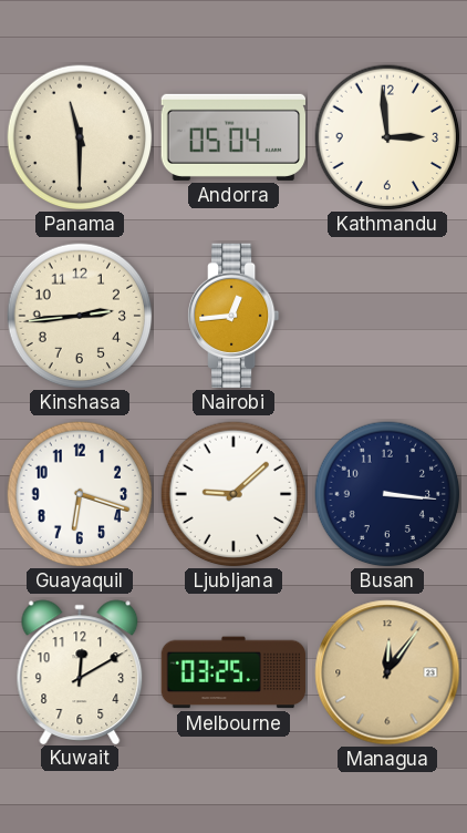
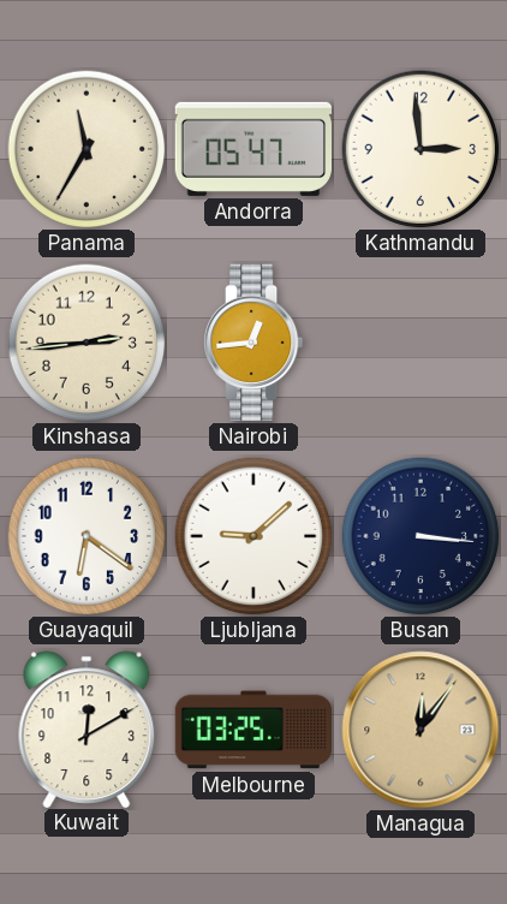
Panama: 11:30 -> 11:35 (87, 149)
Andorra: 05:04 -> 05:47 (252, 149)
Guayaquil: 6:18 -> 6:21 (87, 536)
